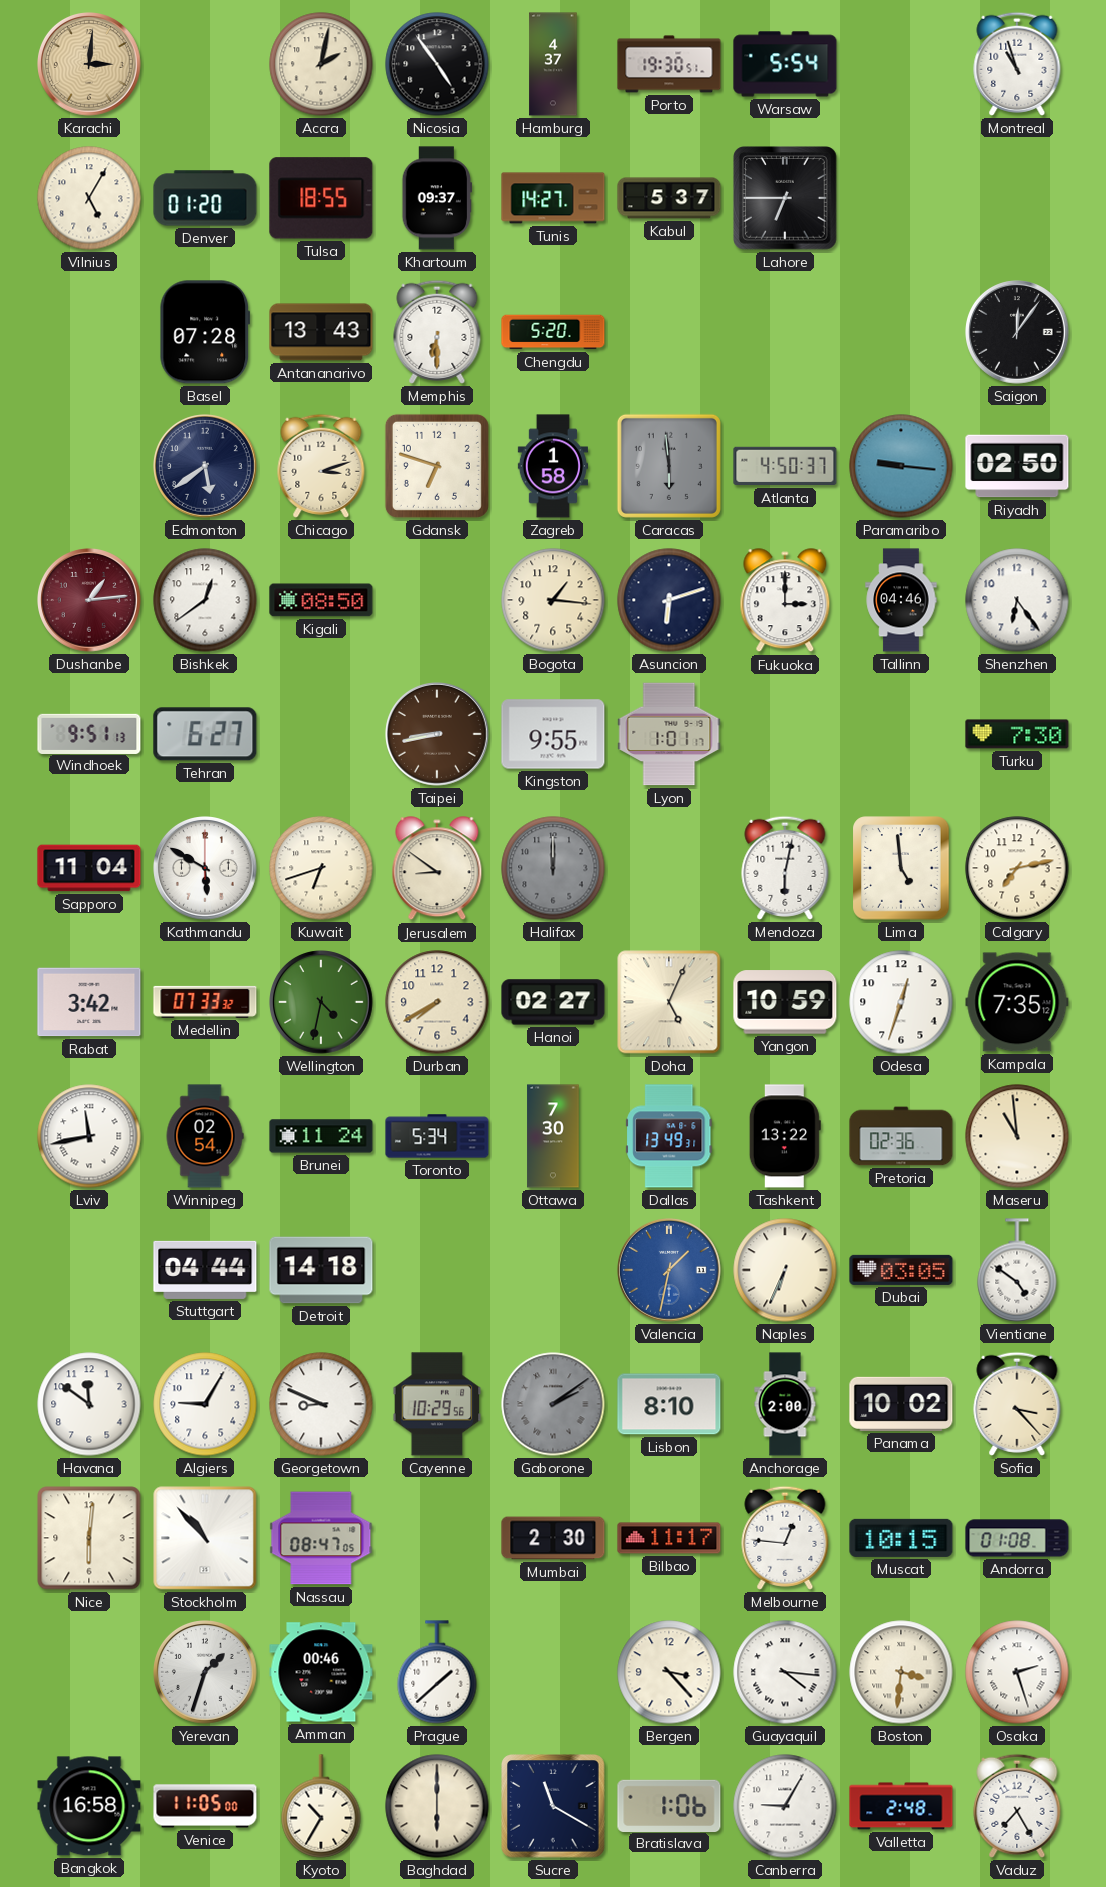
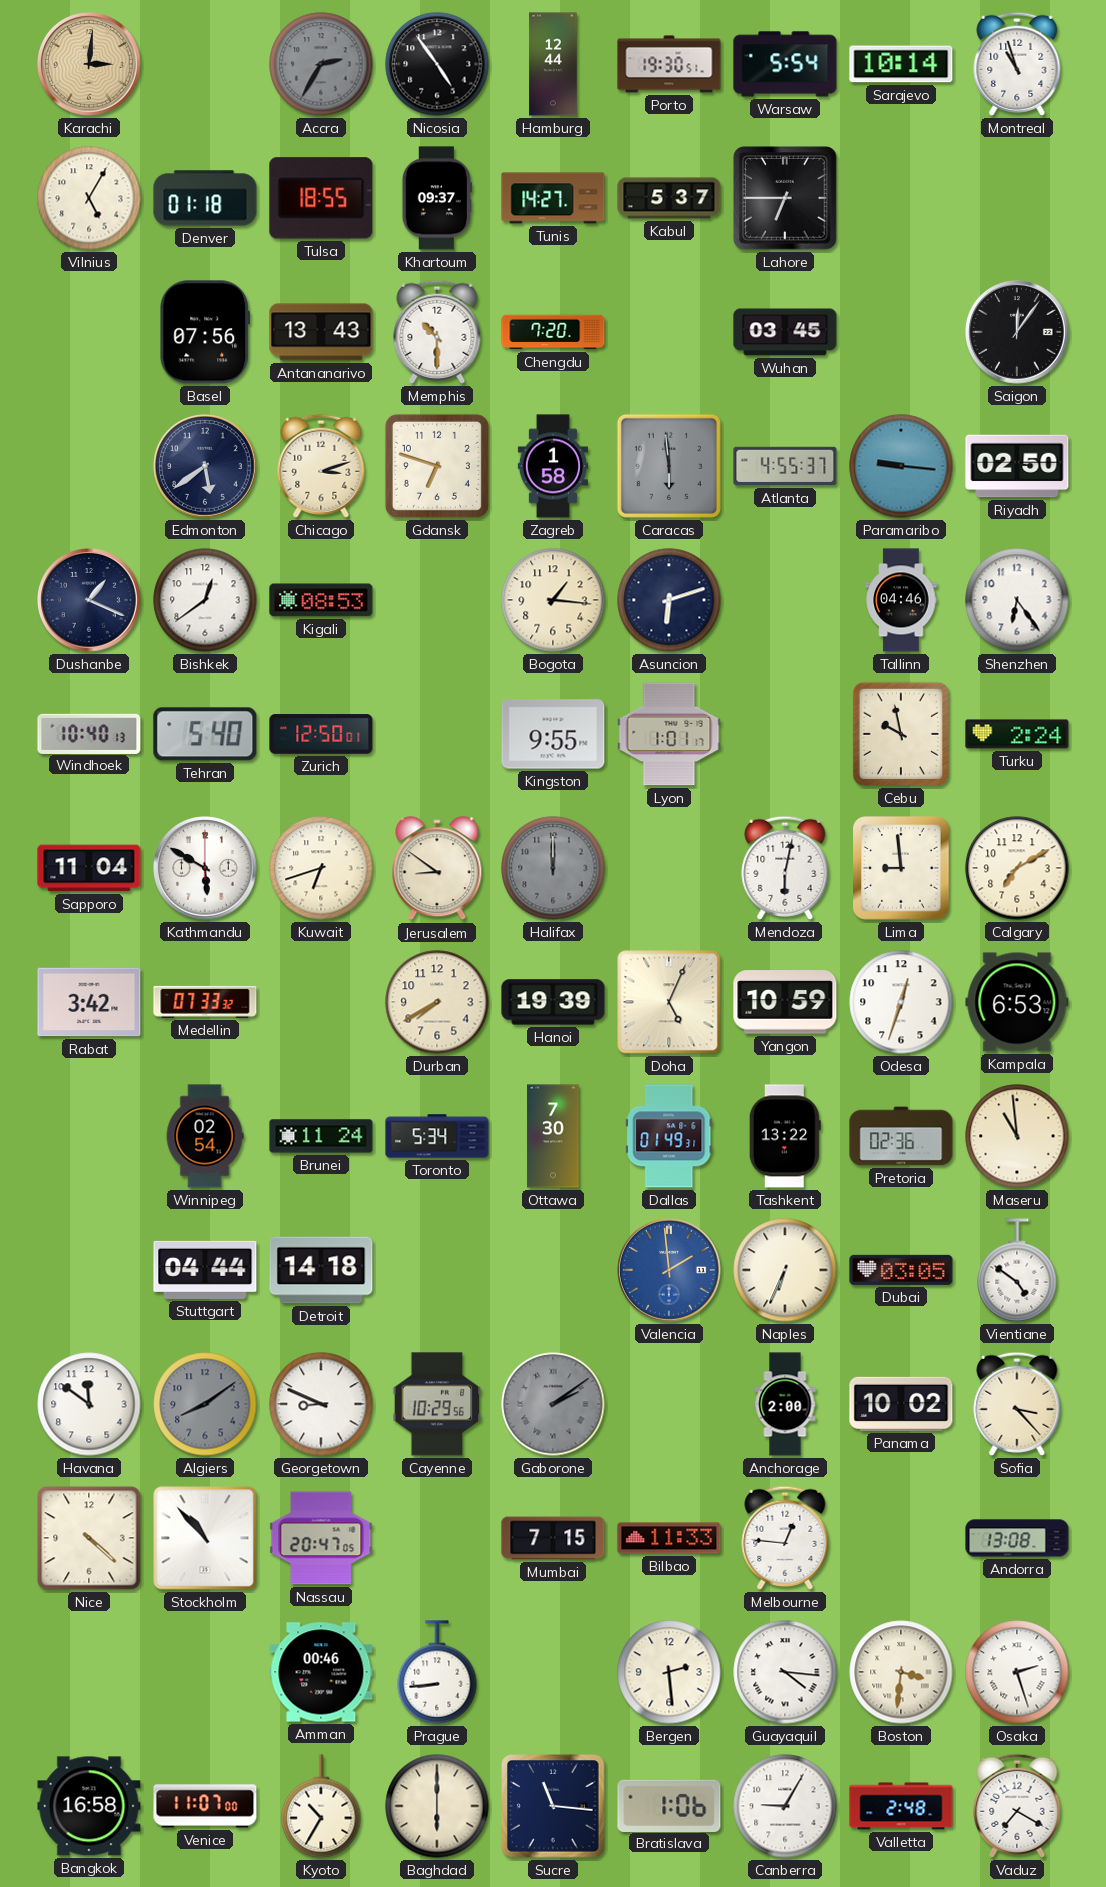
Accra: 2:02 -> 2:35 (321, 64)
Accra dial: cream -> grey (321, 64)
Hamburg: 4:37 -> 12:44 (553, 64)
Sarajevo: none -> 10:14 (901, 64)
Denver: 01:20 -> 01:18 (205, 198)
Basel: 07:28 -> 07:56 (205, 332)
Memphis: 6:30 -> 10:30 (437, 332)
Chengdu: 5:20 -> 7:20 (553, 332)
Wuhan: none -> 03:45 (785, 332)
Atlanta: 4:50 -> 4:55 (785, 466)
Dushanbe: 1:14 -> 1:19 (90, 601)
Dushanbe dial: burgundy -> navy (90, 601)
Kigali: 08:50 -> 08:53 (321, 600)
Fukuoka: 3:00 -> none (785, 601)
Windhoek: 9:51 -> 10:40 (89, 733)
Tehran: 6:27 -> 5:40 (205, 734)
Zurich: none -> 12:50 (321, 734)
Taipei: 8:43 -> none (438, 735)
Cebu: none -> 9:58 (901, 734)
Turku: 7:30 -> 2:24 (1017, 734)
Lima: 4:59 -> 8:59 (901, 868)
Calgary: 7:13 -> 7:10 (1017, 868)
Wellington: 4:32 -> none (322, 1003)
Hanoi: 02:27 -> 19:39 (553, 1002)
Kampala: 7:35 -> 6:53 (1017, 1002)
Lviv: 11:43 -> none (89, 1136)
Dallas: 13:49 -> 01:49 (669, 1136)
Valencia: 1:32 -> 1:59 (670, 1271)
Algiers: 9:05 -> 8:09 (205, 1404)
Algiers dial: white -> grey (205, 1404)
Lisbon: 8:10 -> none (669, 1404)
Nice: 6:01 -> 4:22 (89, 1538)
Nassau: 08:47 -> 20:47 (321, 1538)
Mumbai: 2:30 -> 7:15 (553, 1538)
Bilbao: 11:17 -> 11:33 (669, 1538)
Muscat: 10:15 -> none (901, 1538)
Andorra: 01:08 -> 13:08 (1017, 1538)
Yerevan: 1:33 -> none (206, 1673)
Prague: 1:38 -> 8:44 (437, 1672)
Bergen: 3:23 -> 2:29 (669, 1672)
Venice: 11:05 -> 11:07 (205, 1806)
Sucre: 11:20 -> 11:16 (553, 1806)
Vaduz: 7:25 -> 7:20 (1017, 1806)
